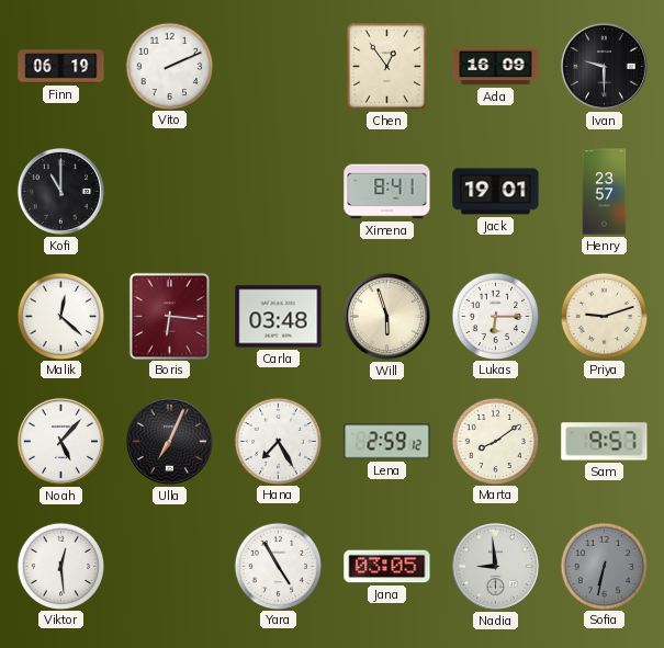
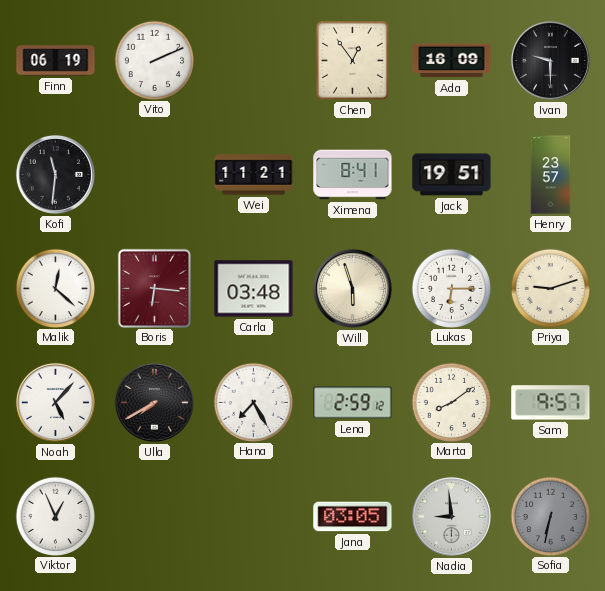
Kofi: 11:00 -> 11:31 (55, 174)
Wei: none -> 11:21 (254, 175)
Jack: 19:01 -> 19:51 (452, 175)
Ulla: 7:04 -> 7:40 (154, 402)
Viktor: 12:29 -> 12:56 (55, 516)
Yara: 4:55 -> none (278, 566)
